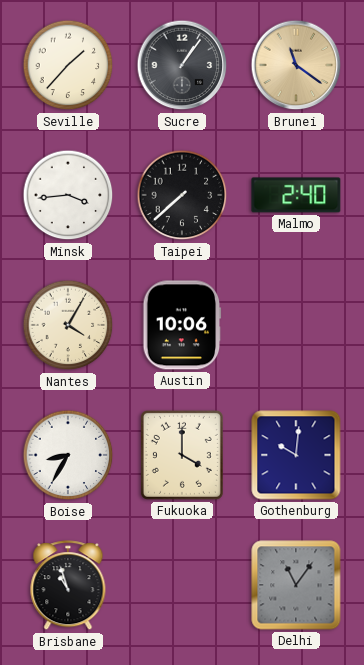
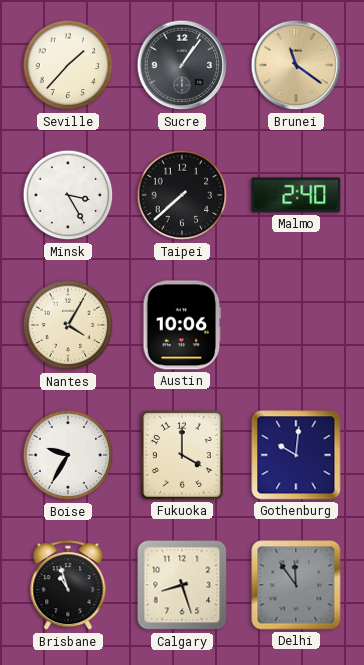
Minsk: 3:44 -> 3:25 (68, 195)
Boise: 8:35 -> 9:35 (68, 455)
Calgary: none -> 8:27 (182, 585)
Delhi: 11:06 -> 11:54 (296, 585)
